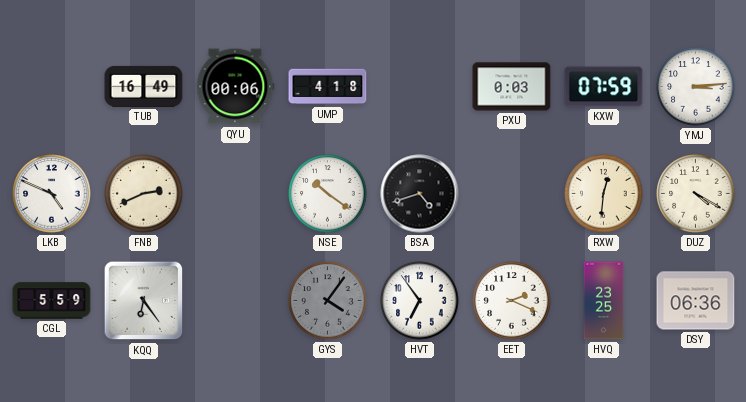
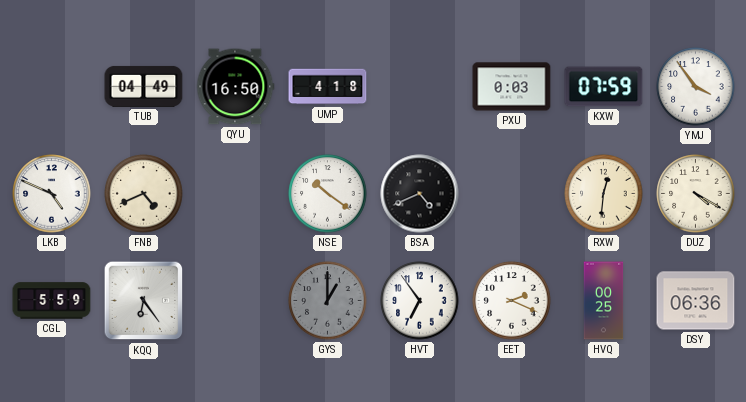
TUB: 16:49 -> 04:49 (144, 86)
QYU: 00:06 -> 16:50 (236, 87)
YMJ: 3:14 -> 3:54 (696, 87)
FNB: 2:41 -> 4:41 (144, 194)
BSA: 4:42 -> 4:41 (420, 194)
GYS: 4:06 -> 1:00 (328, 301)
HVQ: 23:25 -> 00:25 (604, 301)
